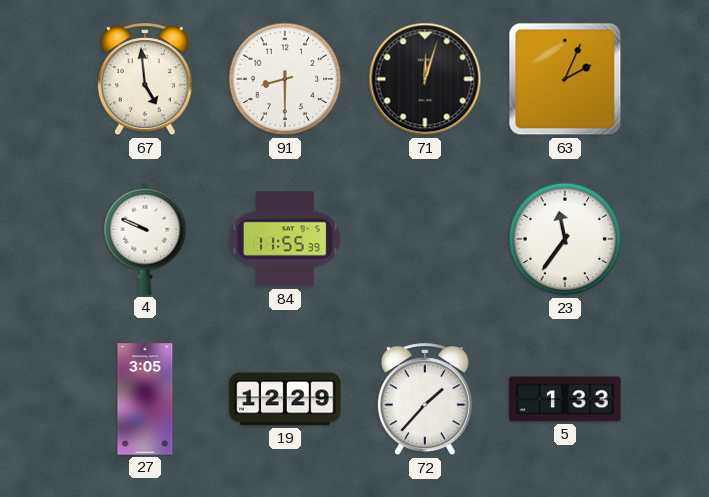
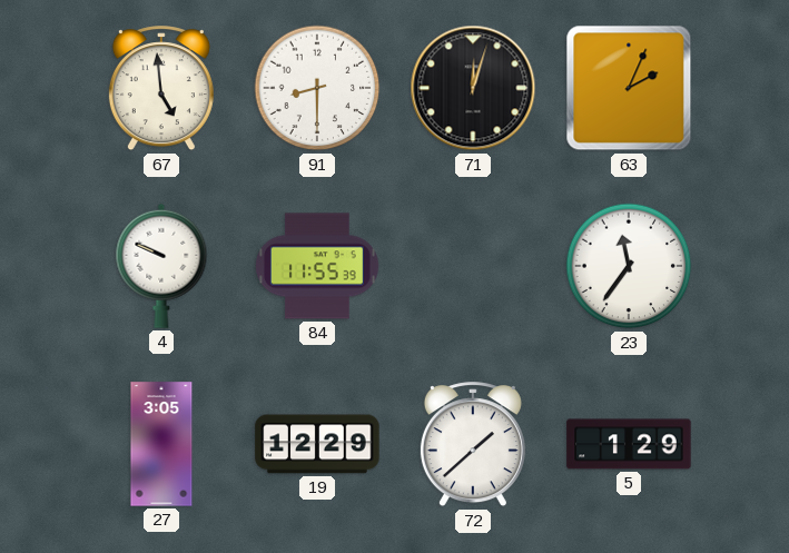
72: 1:37 -> 1:38 (473, 445)
5: 1:33 -> 1:29 (629, 444)
